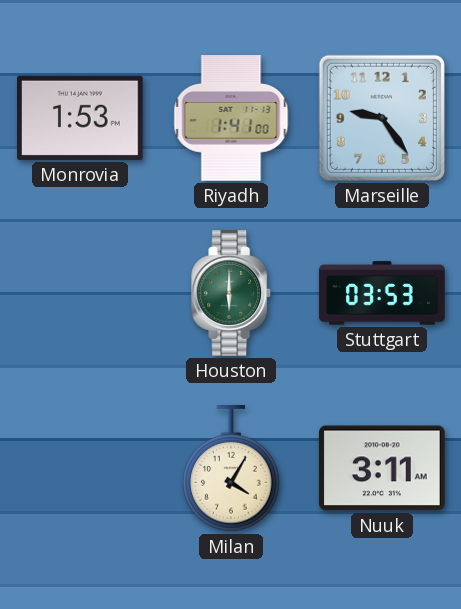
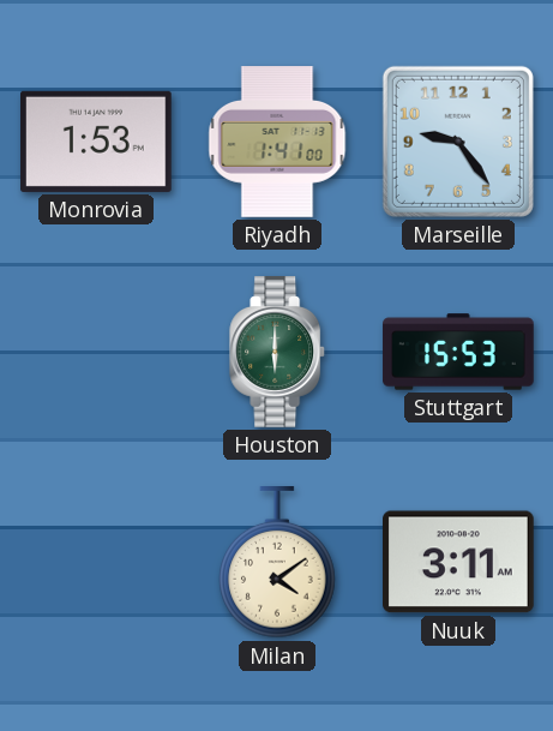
Stuttgart: 03:53 -> 15:53 (458, 352)
Milan: 4:05 -> 4:09 (277, 563)
